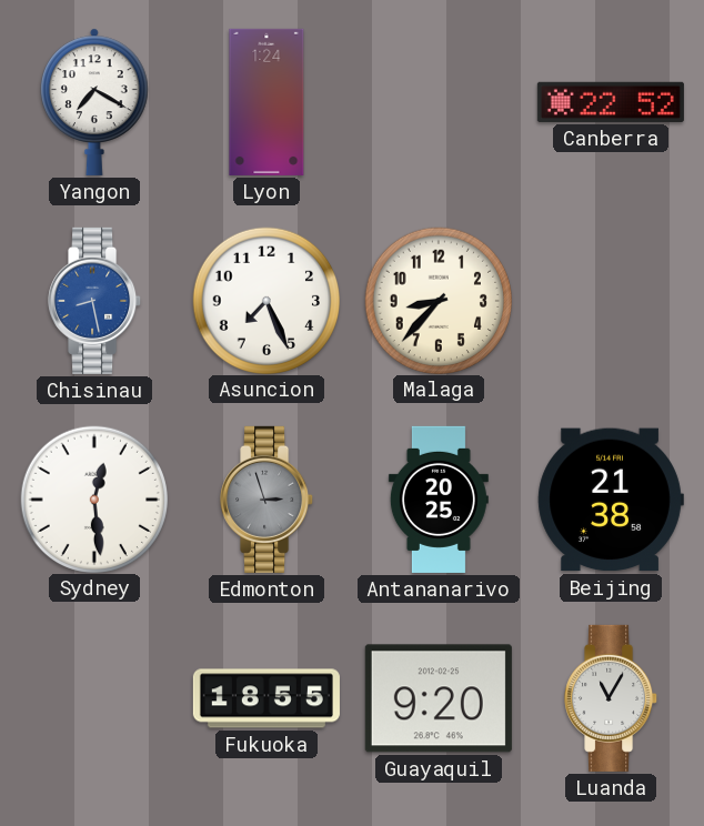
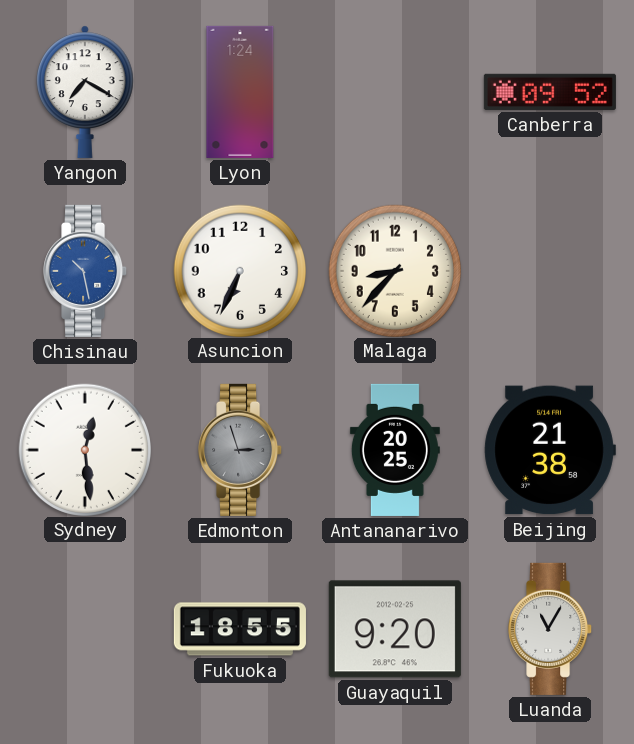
Canberra: 22:52 -> 09:52 (550, 92)
Chisinau: 8:28 -> 10:28 (86, 271)
Asuncion: 7:26 -> 6:34 (239, 270)
